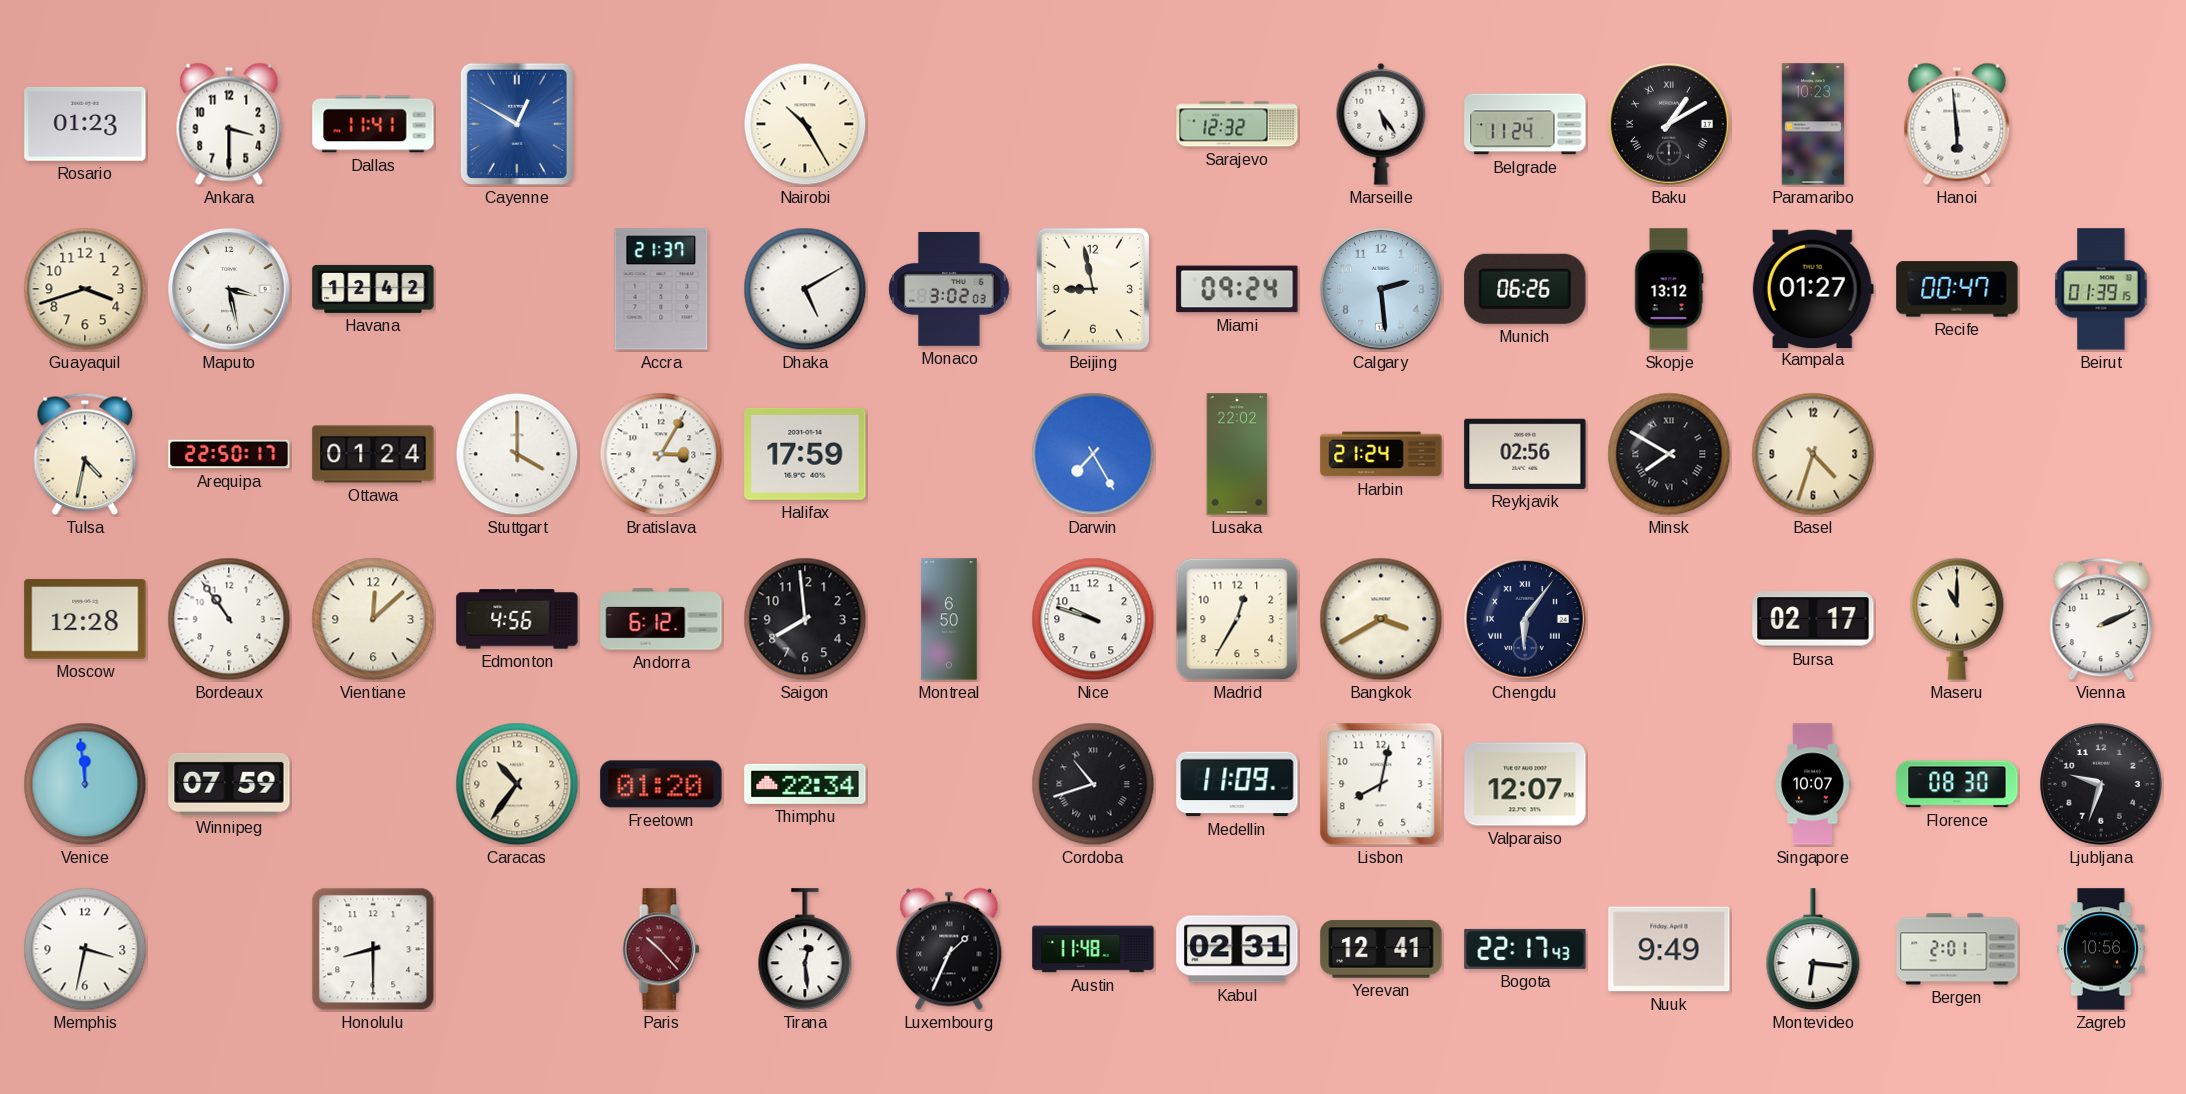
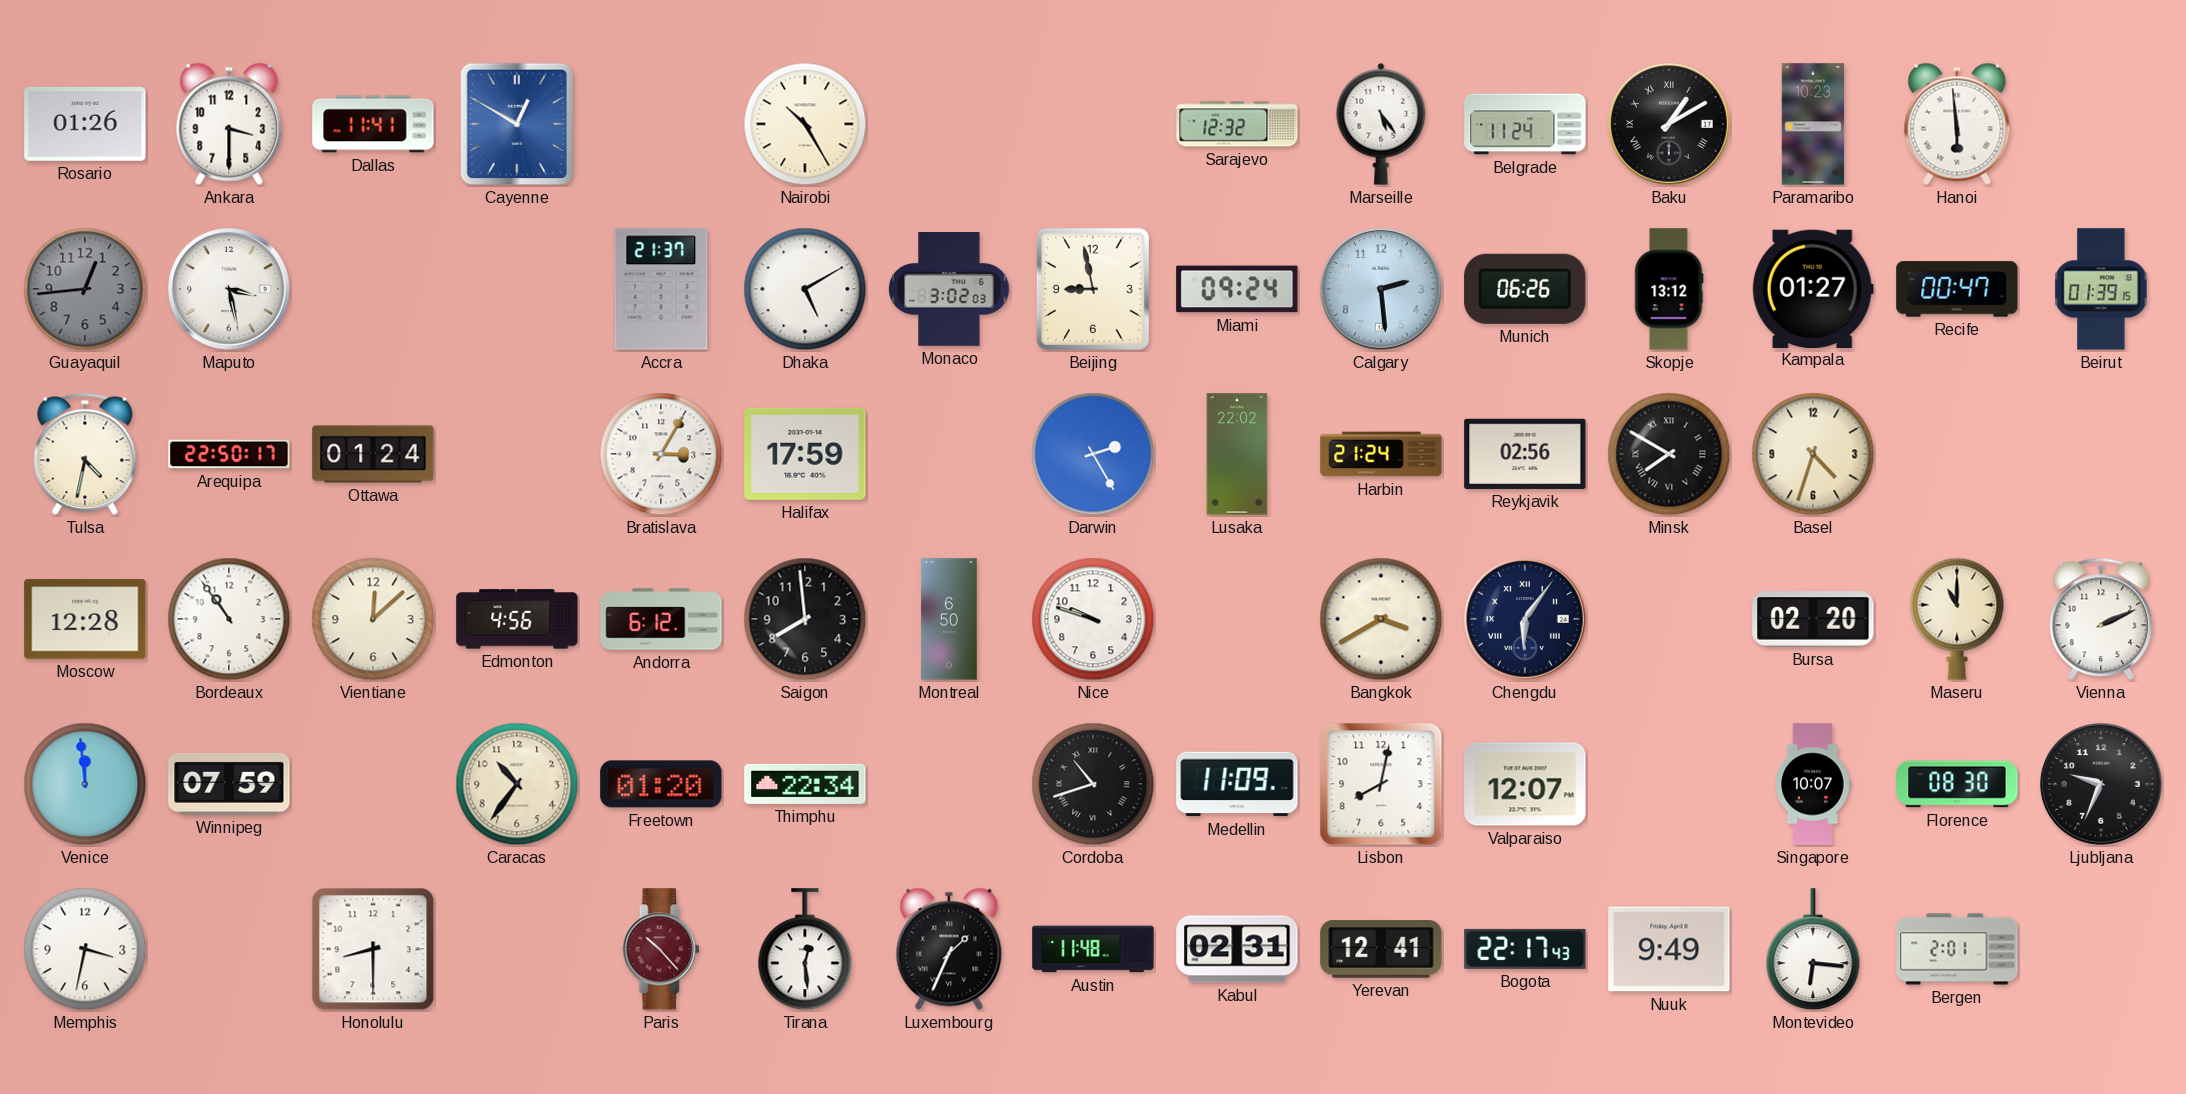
Rosario: 01:23 -> 01:26 (85, 124)
Guayaquil: 3:42 -> 12:44 (85, 289)
Guayaquil dial: cream -> grey (85, 289)
Havana: 12:42 -> none (373, 289)
Stuttgart: 4:00 -> none (517, 454)
Darwin: 7:25 -> 2:25 (1093, 454)
Madrid: 12:35 -> none (1237, 619)
Bursa: 02:17 -> 02:20 (1813, 619)
Ljubljana: 9:33 -> 9:34 (2101, 784)
Zagreb: 10:56 -> none (2101, 949)
